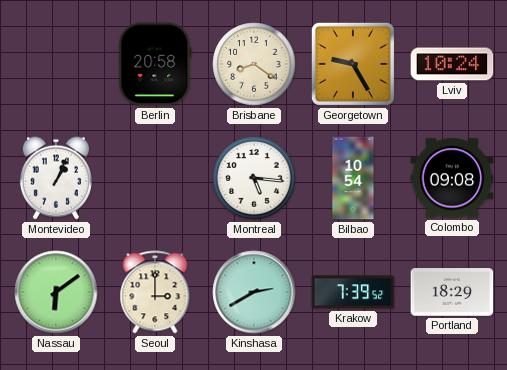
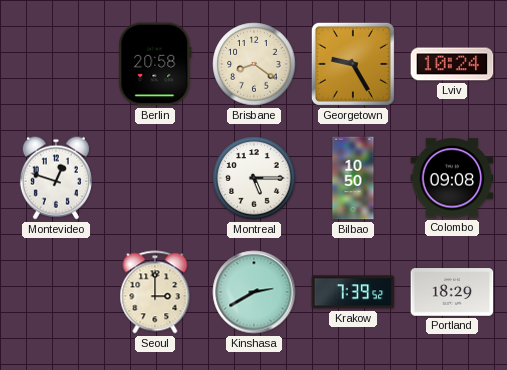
Montevideo: 1:04 -> 12:48 (56, 178)
Montreal: 5:16 -> 5:15 (254, 178)
Bilbao: 10:54 -> 10:50 (353, 178)
Nassau: 6:09 -> none (56, 292)
